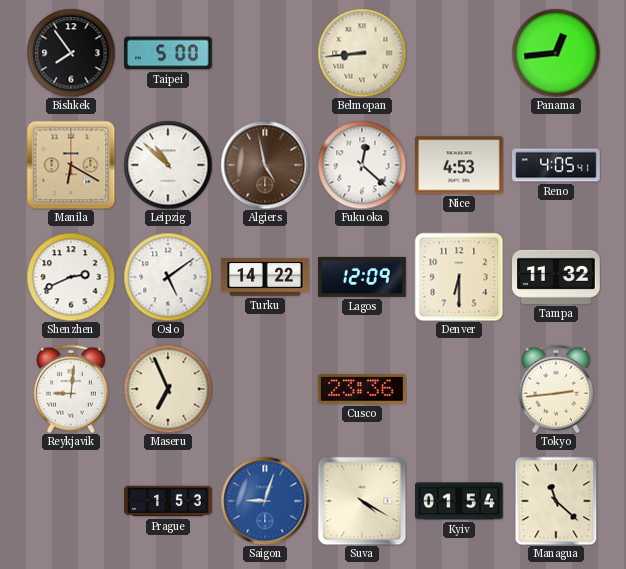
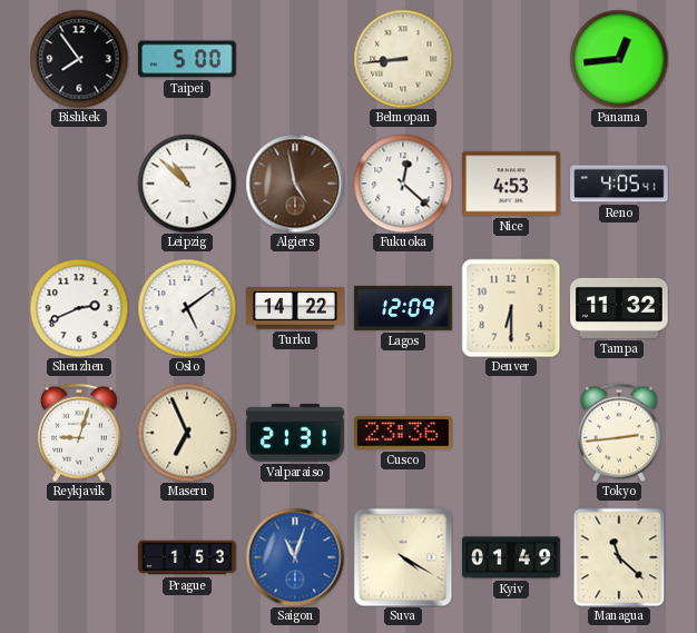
Manila: 6:20 -> none (71, 165)
Reykjavik: 9:01 -> 9:03 (79, 433)
Valparaiso: none -> 21:31 (295, 434)
Saigon: 9:03 -> 11:03 (295, 557)
Kyiv: 01:54 -> 01:49 (511, 557)
